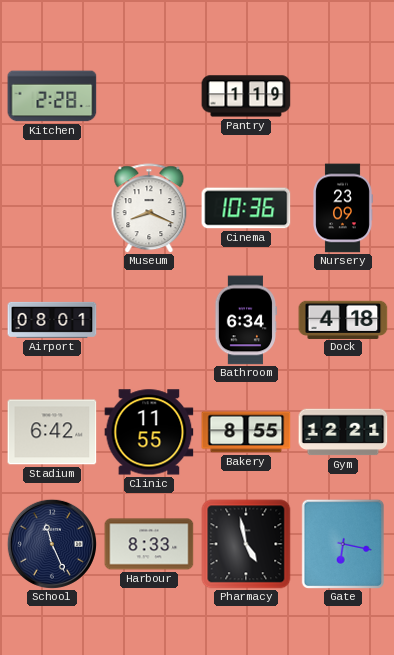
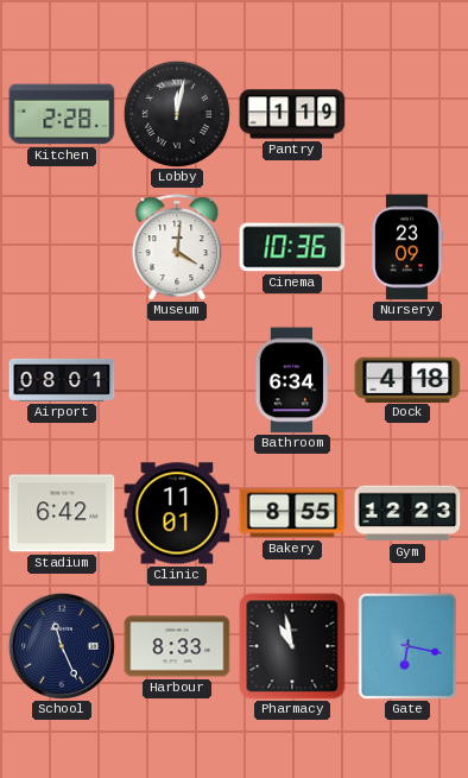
Lobby: none -> 12:02 (177, 114)
Museum: 8:19 -> 4:01 (177, 247)
Clinic: 11:55 -> 11:01 (177, 513)
Gym: 12:21 -> 12:23 (407, 513)
Pharmacy: 4:58 -> 10:58 (292, 646)
